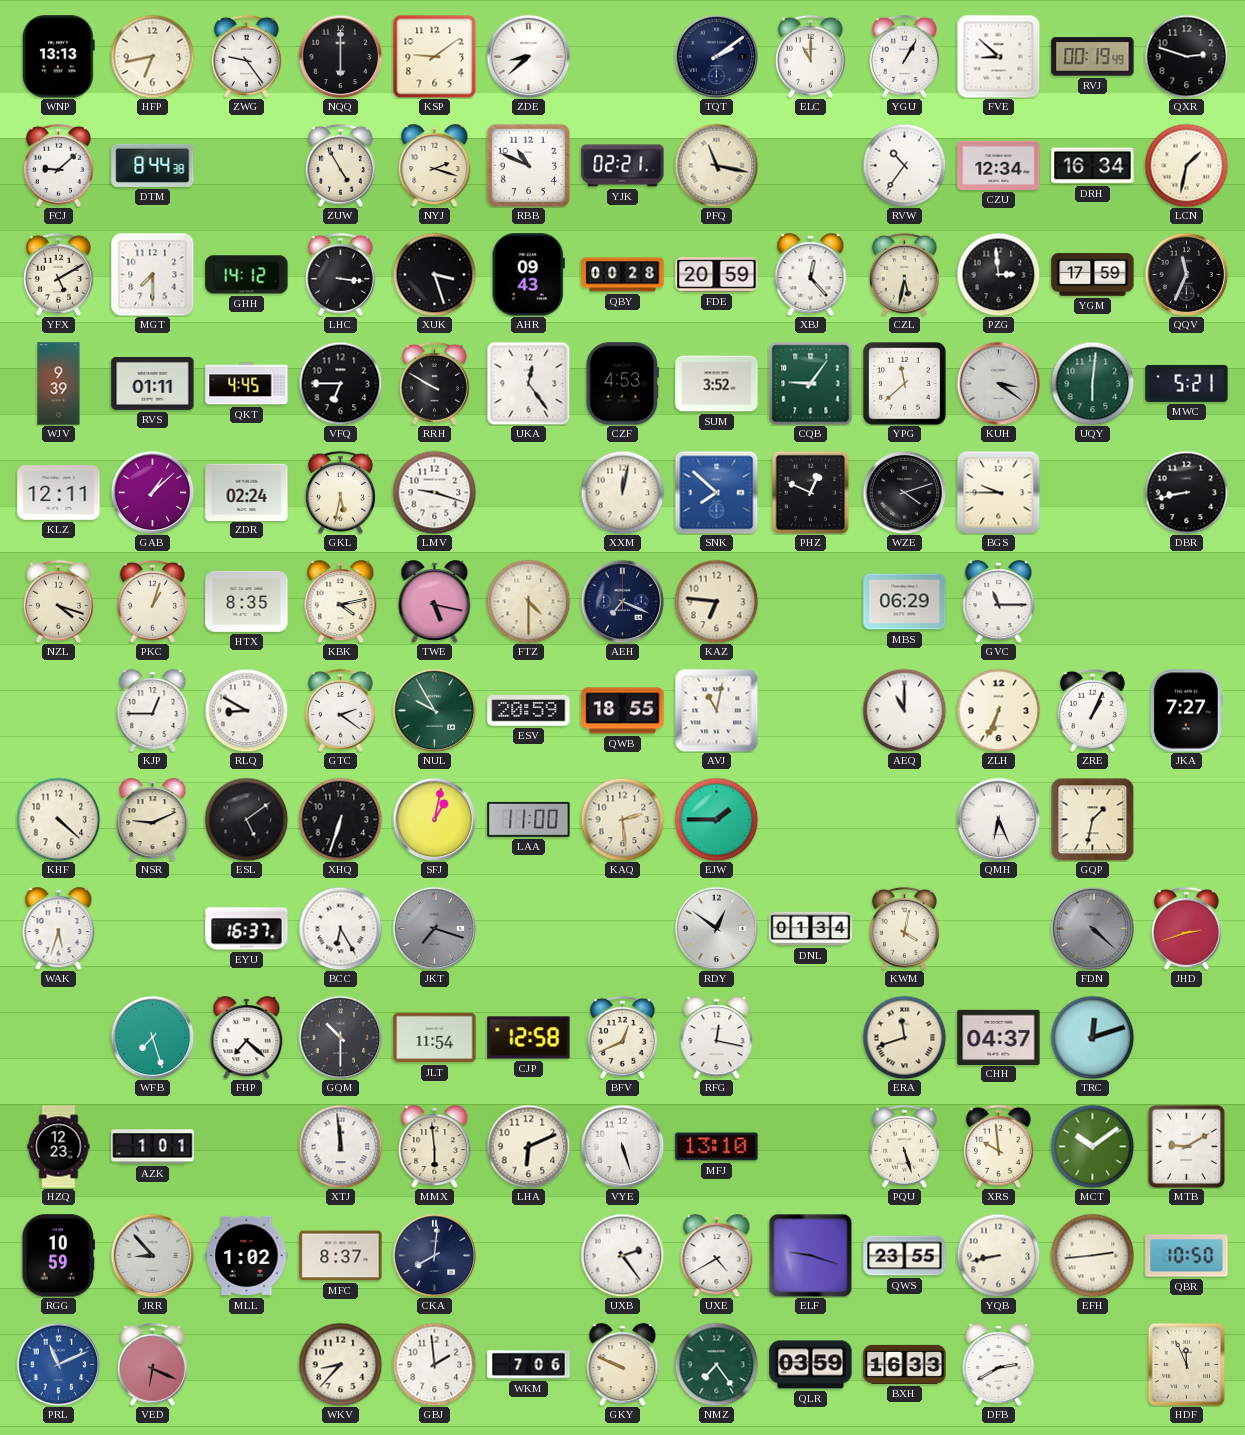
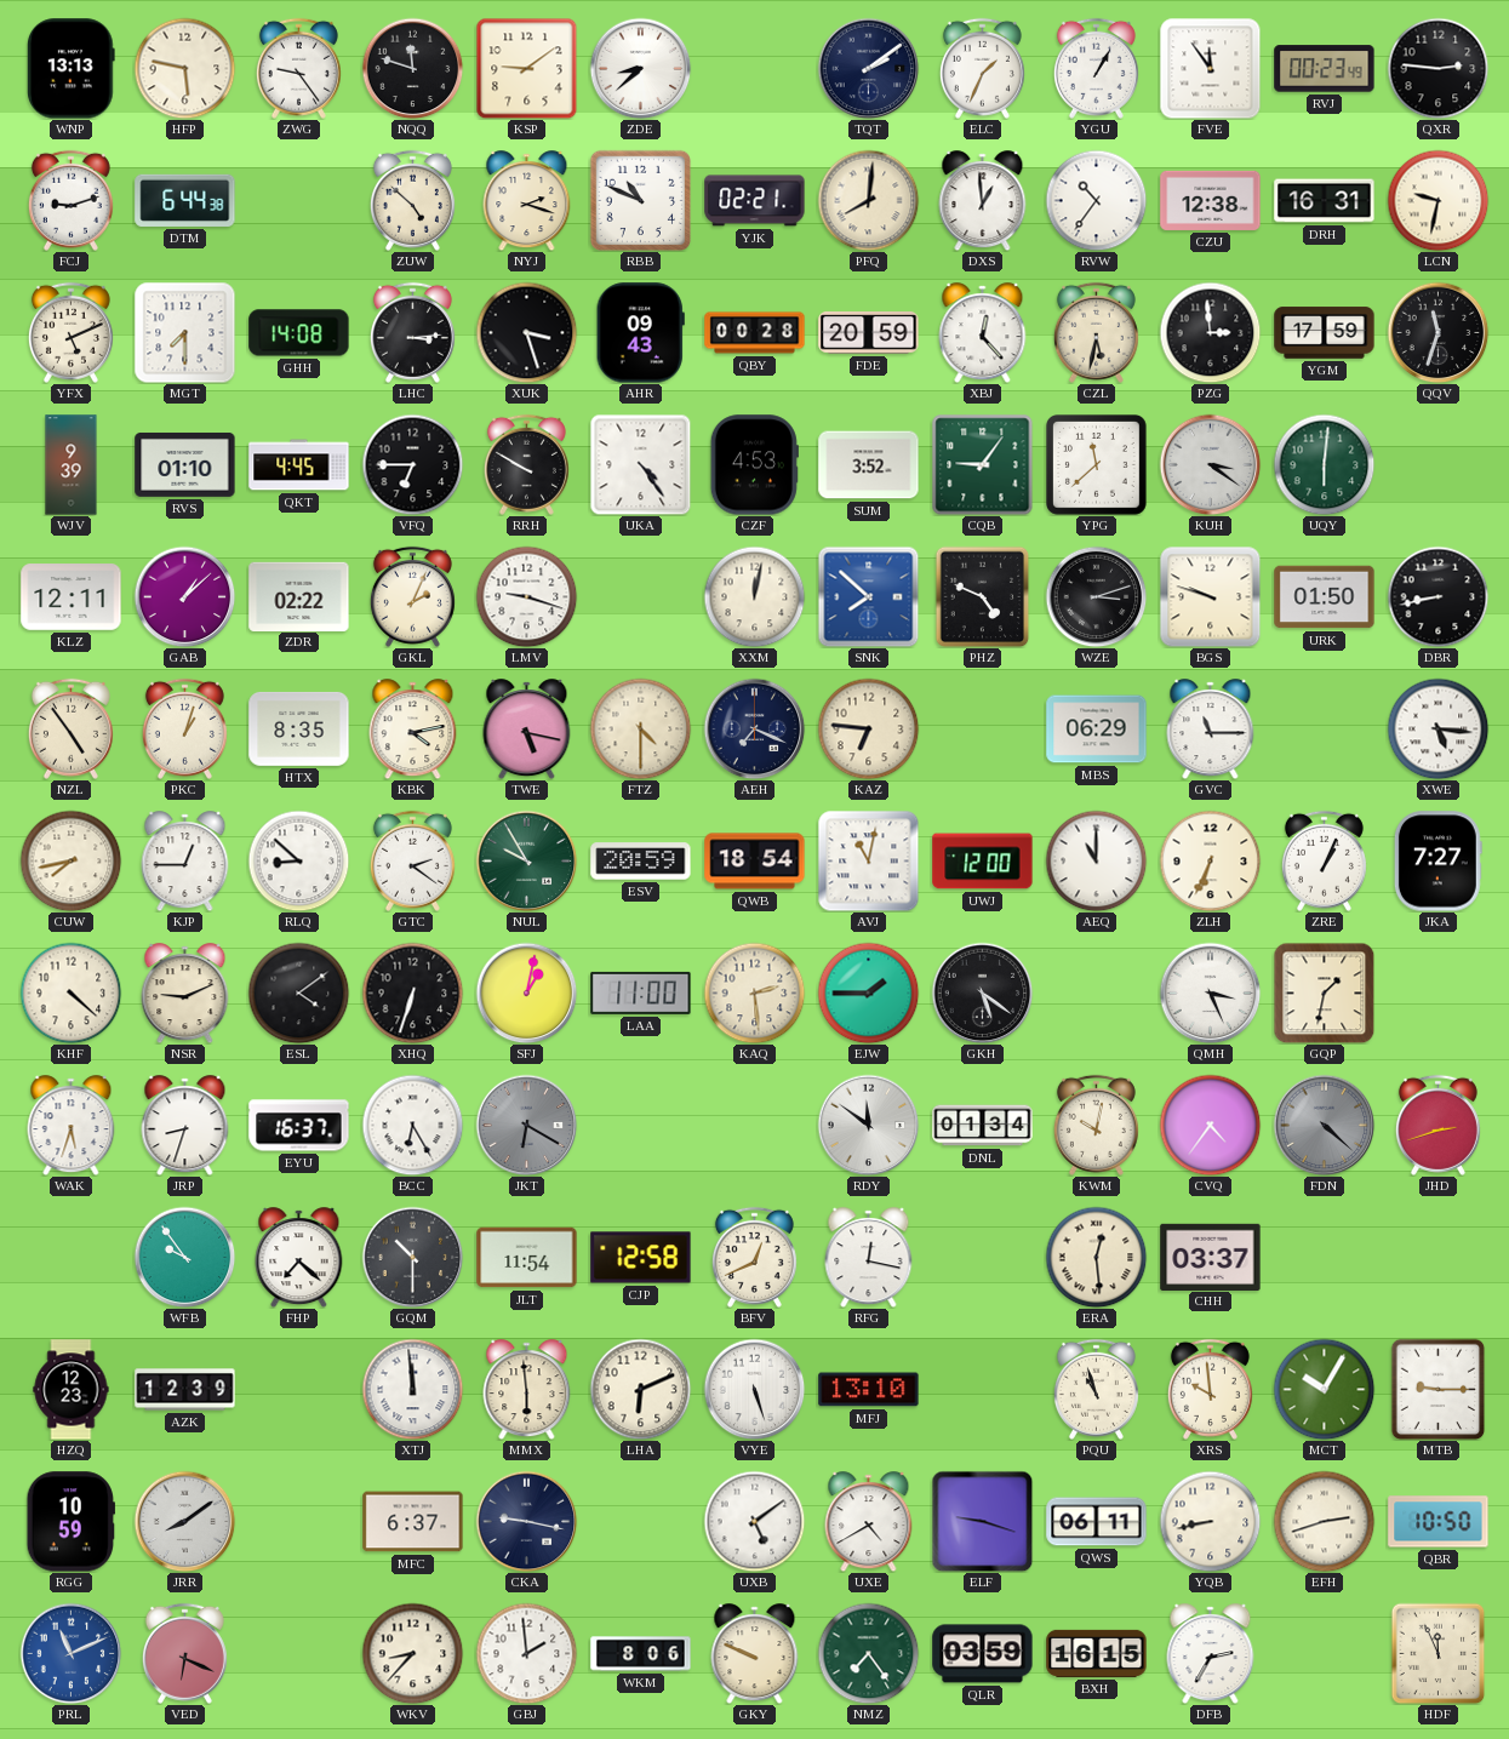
HFP: 6:43 -> 5:47 (184, 68)
NQQ: 6:00 -> 11:48 (412, 68)
ELC: 11:00 -> 1:34 (982, 68)
FVE: 8:52 -> 11:54 (1210, 68)
RVJ: 00:19 -> 00:23 (1325, 69)
QXR: 2:48 -> 2:46 (1437, 68)
FCJ: 9:08 -> 9:12 (70, 200)
DTM: 8:44 -> 6:44 (185, 200)
ZUW: 4:55 -> 4:52 (412, 200)
PFQ: 11:17 -> 8:01 (868, 200)
DXS: none -> 12:59 (983, 201)
CZU: 12:34 -> 12:38 (1211, 200)
DRH: 16:34 -> 16:31 (1325, 201)
LCN: 1:32 -> 9:32 (1437, 200)
YFX: 5:10 -> 5:11 (70, 332)
GHH: 14:12 -> 14:08 (299, 333)
LHC: 3:16 -> 3:14 (412, 332)
QQV: 11:34 -> 11:33 (1437, 332)
RVS: 01:11 -> 01:10 (185, 464)
UKA: 12:24 -> 4:24 (640, 464)
MWC: 5:21 -> none (1187, 383)
ZDR: 02:24 -> 02:22 (299, 596)
GKL: 5:32 -> 2:04 (412, 596)
PHZ: 12:49 -> 4:49 (983, 596)
WZE: 4:12 -> 3:12 (1096, 596)
BGS: 9:45 -> 9:48 (1210, 597)
URK: none -> 01:50 (1325, 597)
NZL: 4:18 -> 4:54 (70, 728)
XWE: none -> 5:16 (1437, 728)
CUW: none -> 7:43 (70, 860)
RLQ: 8:50 -> 8:52 (298, 860)
QWB: 18:55 -> 18:54 (755, 862)
UWJ: none -> 12:00 (983, 862)
ESL: 5:09 -> 4:09 (298, 993)
GKH: none -> 5:21 (982, 993)
QMH: 6:26 -> 3:26 (1210, 993)
JRP: none -> 8:33 (185, 1126)
JKT: 7:18 -> 6:20 (526, 1125)
RDY: 12:51 -> 11:51 (868, 1125)
KWM: 4:02 -> 10:02 (1096, 1125)
CVQ: none -> 4:36 (1210, 1125)
WFB: 7:27 -> 9:54 (184, 1257)
ERA: 11:42 -> 12:29 (1096, 1257)
CHH: 04:37 -> 03:37 (1211, 1257)
TRC: 12:12 -> none (1092, 1037)
AZK: 1:01 -> 12:39 (185, 1390)
PQU: 5:27 -> 10:57 (1096, 1389)
MCT: 10:09 -> 10:05 (1324, 1389)
MTB: 9:10 -> 9:15 (1439, 1389)
JRR: 8:53 -> 8:09 (184, 1521)
MLL: 1:02 -> none (247, 1256)
MFC: 8:37 -> 6:37 (413, 1522)
CKA: 8:01 -> 9:17 (526, 1521)
UXB: 2:24 -> 5:09 (754, 1521)
QWS: 23:55 -> 06:11 (1097, 1522)
EFH: 2:44 -> 2:42 (1324, 1521)
WKM: 7:06 -> 8:06 (641, 1654)
BXH: 16:33 -> 16:15 (1097, 1653)
DFB: 2:40 -> 2:35 (1211, 1654)
